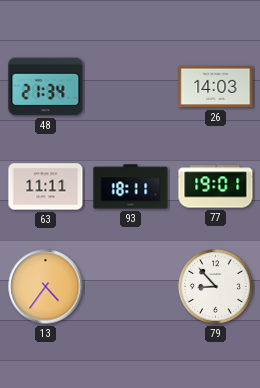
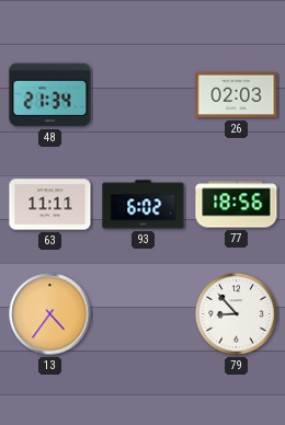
26: 14:03 -> 02:03 (237, 95)
93: 18:11 -> 6:02 (144, 205)
77: 19:01 -> 18:56 (237, 205)
